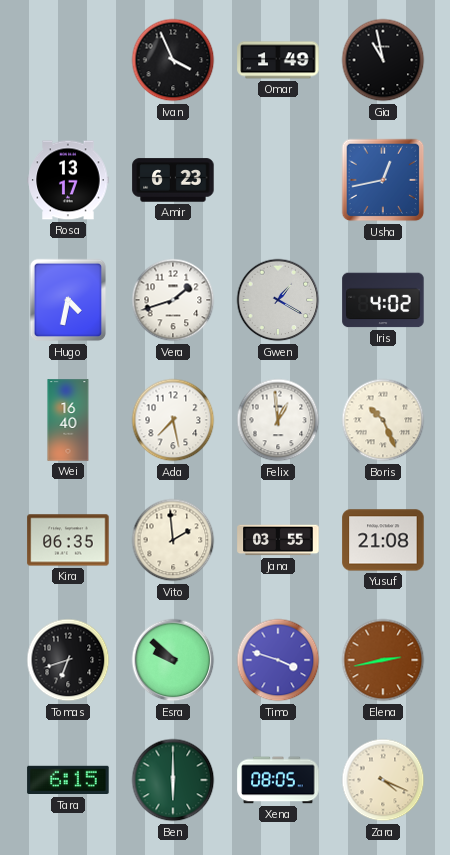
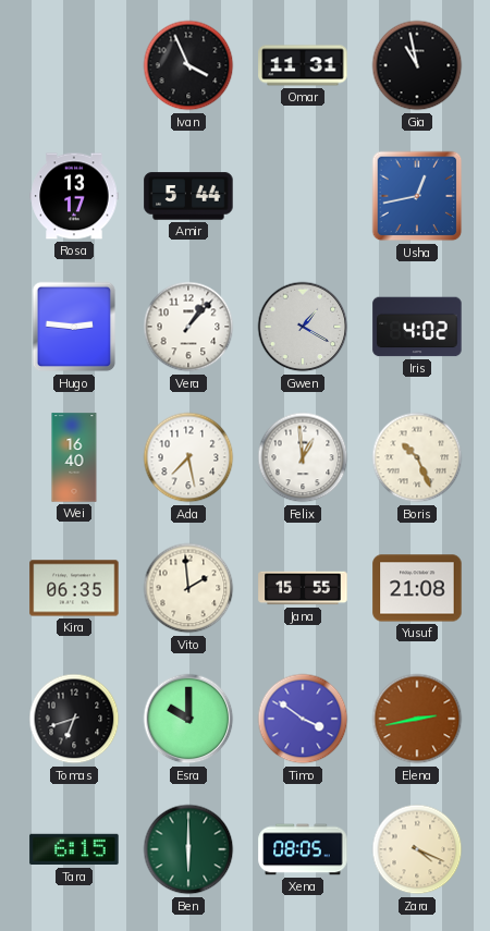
Omar: 1:49 -> 11:31 (303, 65)
Amir: 6:23 -> 5:44 (188, 196)
Hugo: 4:32 -> 2:46 (74, 327)
Vera: 1:42 -> 1:07 (188, 327)
Jana: 03:55 -> 15:55 (303, 588)
Esra: 9:52 -> 10:00 (188, 719)
Timo: 3:48 -> 3:51 (303, 719)
